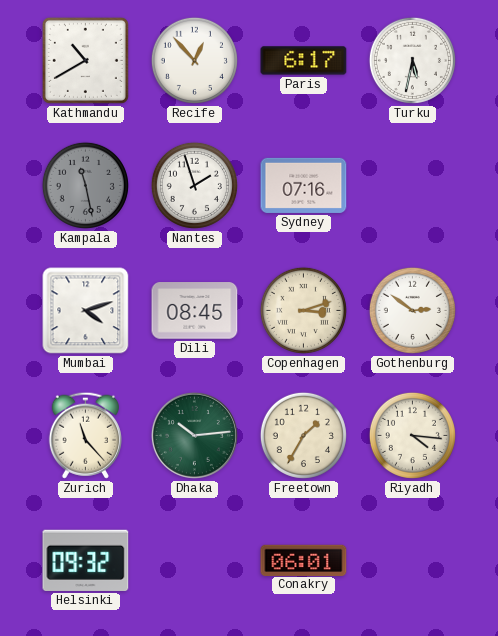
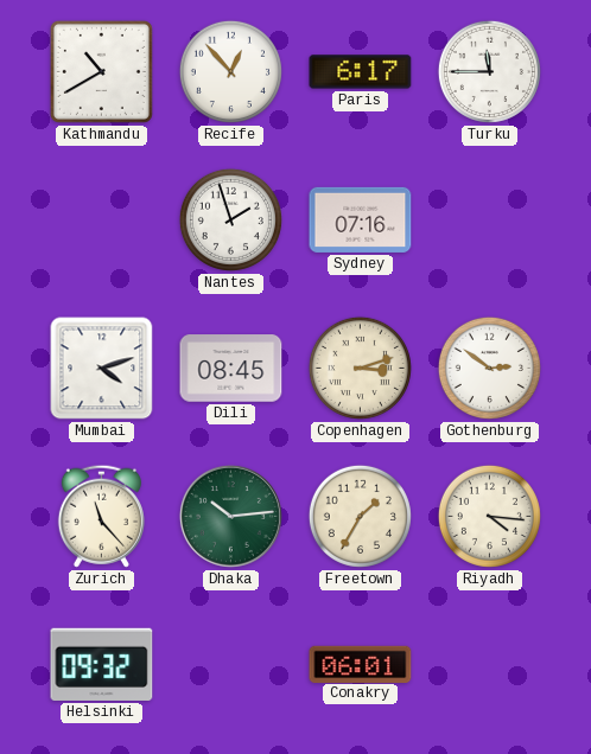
Turku: 5:32 -> 11:45 (489, 71)
Kampala: 11:28 -> none (85, 185)
